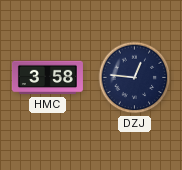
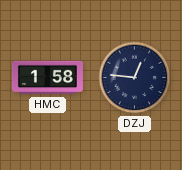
HMC: 3:58 -> 1:58 (47, 78)
